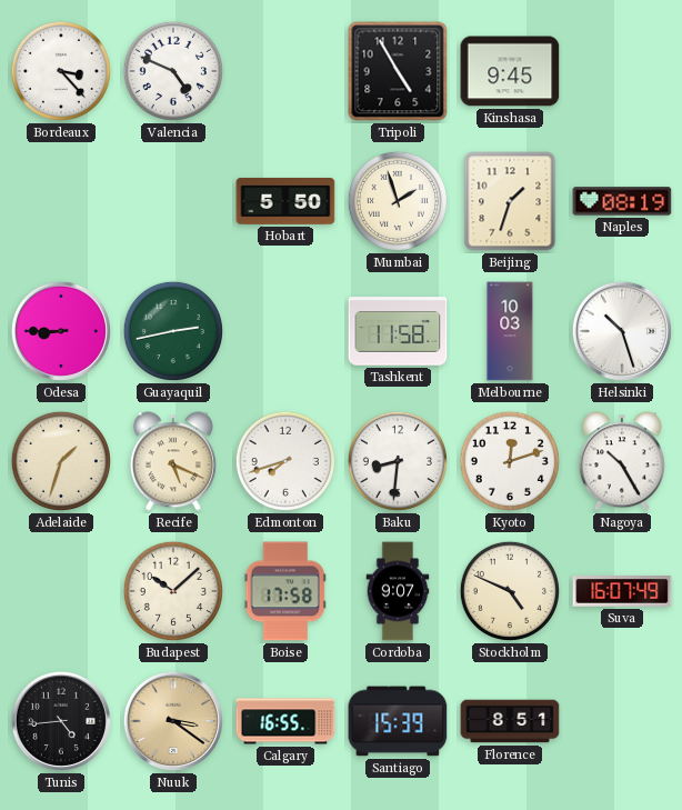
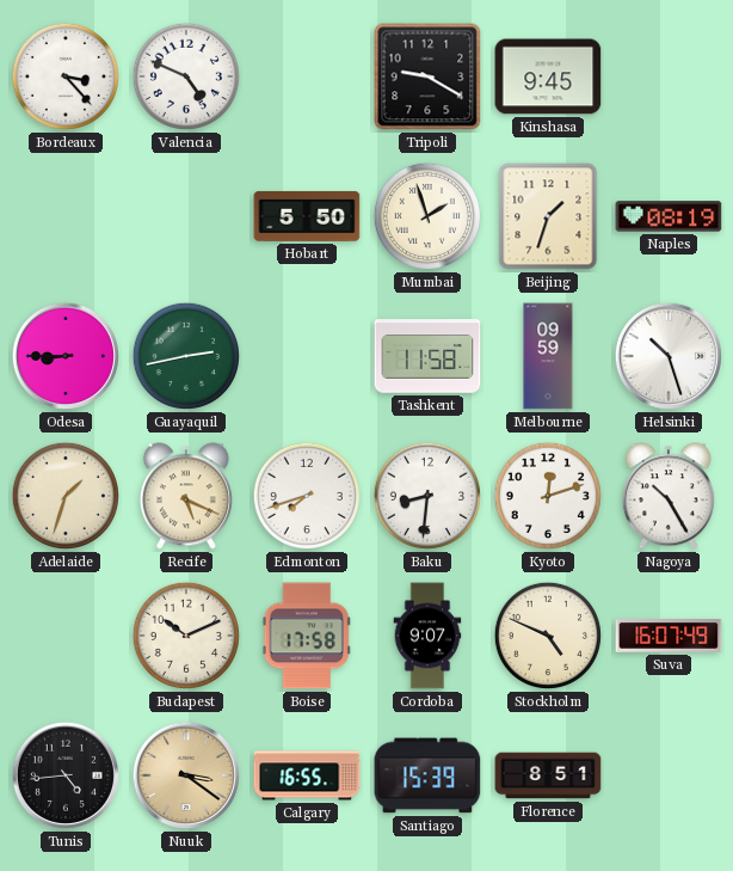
Tripoli: 4:55 -> 9:20 (427, 76)
Melbourne: 10:03 -> 09:59 (548, 356)
Budapest: 10:08 -> 10:11 (186, 636)
